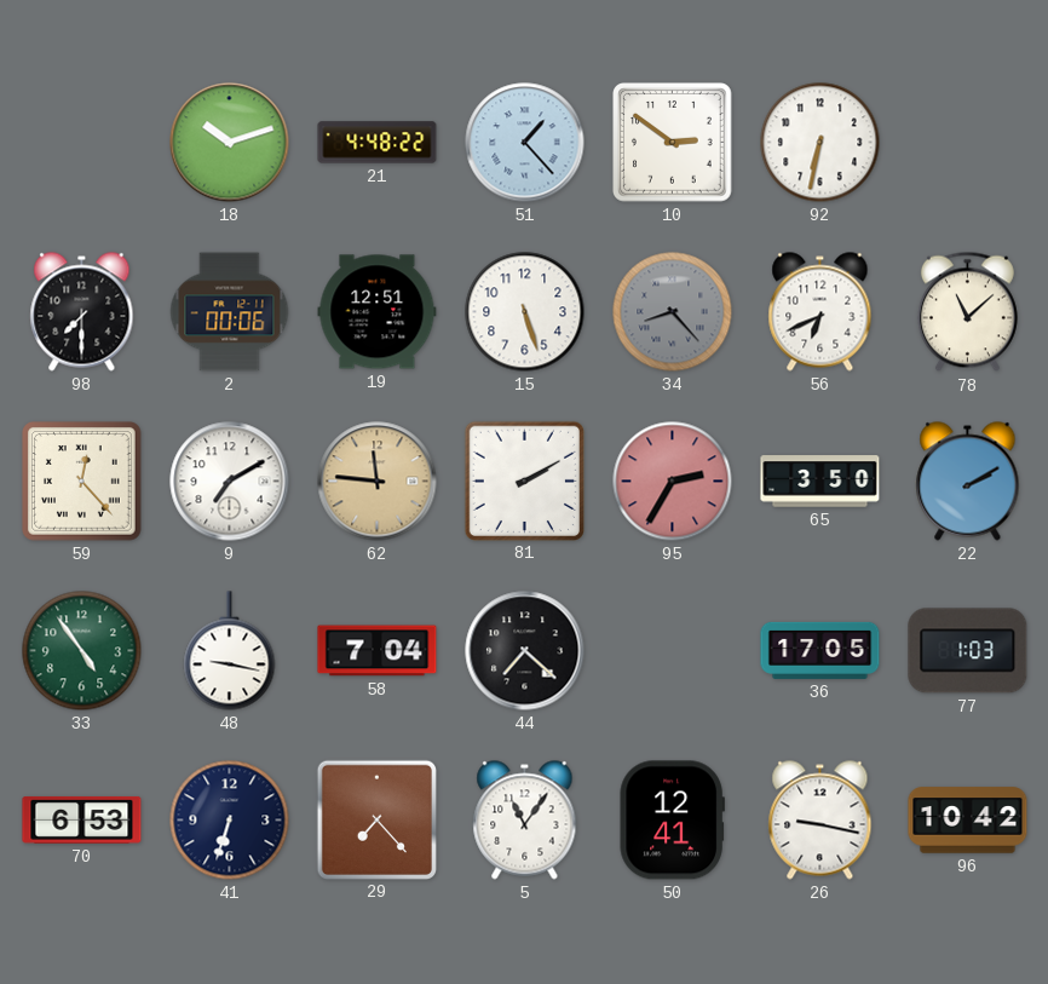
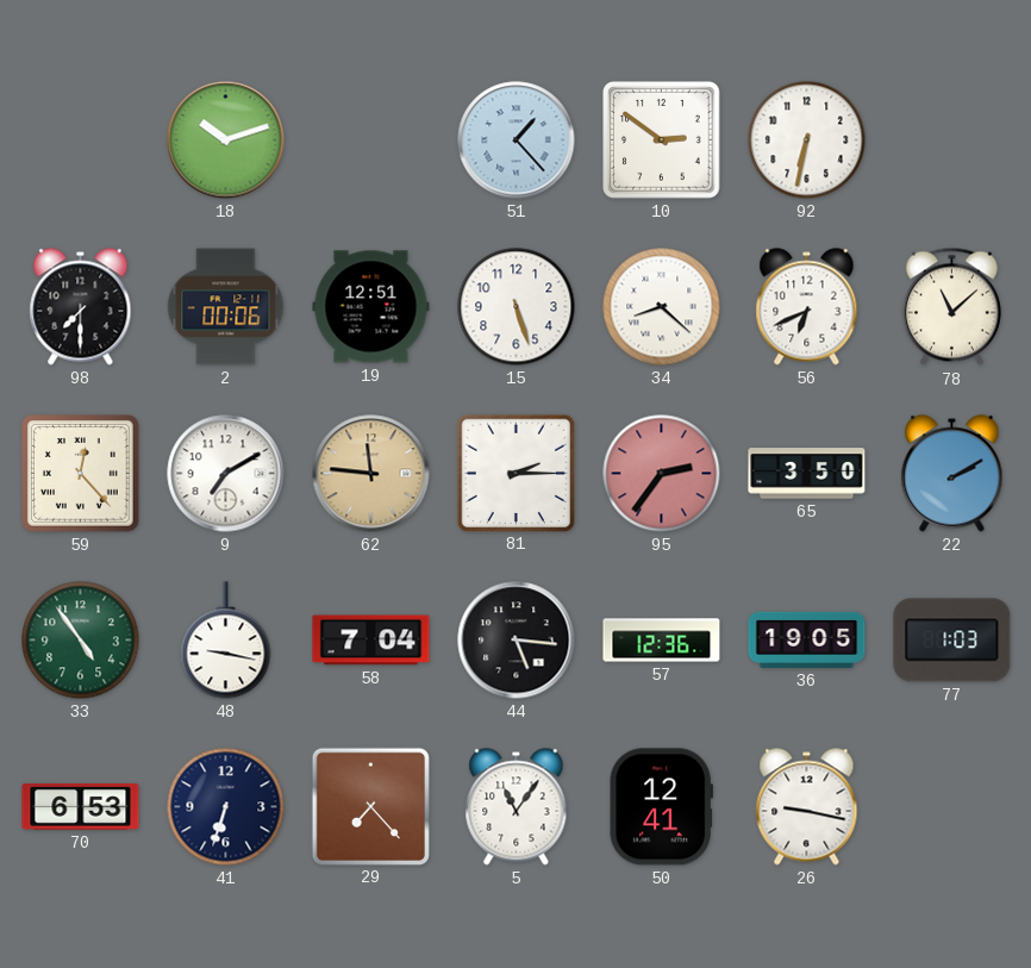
21: 4:48 -> none (378, 143)
34: 8:23 -> 8:22 (662, 307)
34 dial: grey -> white (662, 307)
81: 2:10 -> 2:15 (515, 473)
95: 2:35 -> 2:36 (662, 474)
44: 7:22 -> 5:16 (517, 641)
57: none -> 12:36 (662, 641)
36: 17:05 -> 19:05 (807, 639)
96: 10:42 -> none (968, 821)
